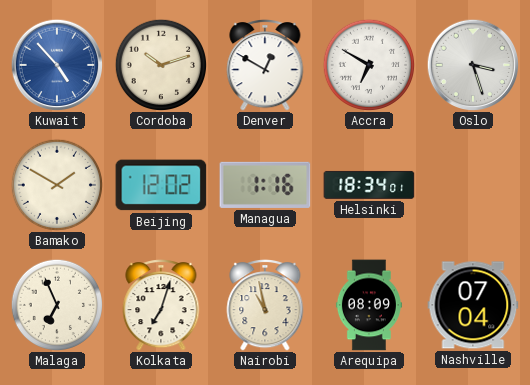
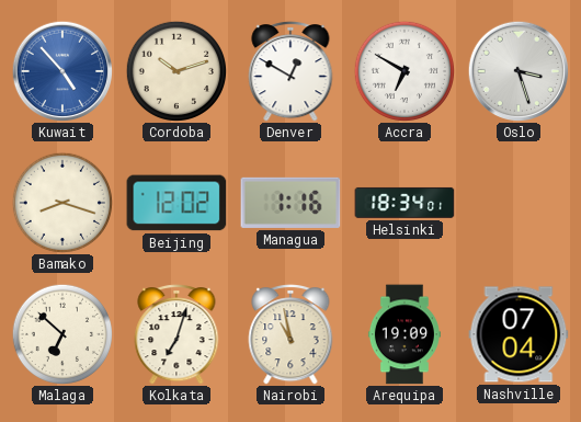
Bamako: 1:50 -> 8:18 (61, 202)
Malaga: 6:56 -> 6:52 (61, 333)
Arequipa: 08:09 -> 19:09 (405, 334)
